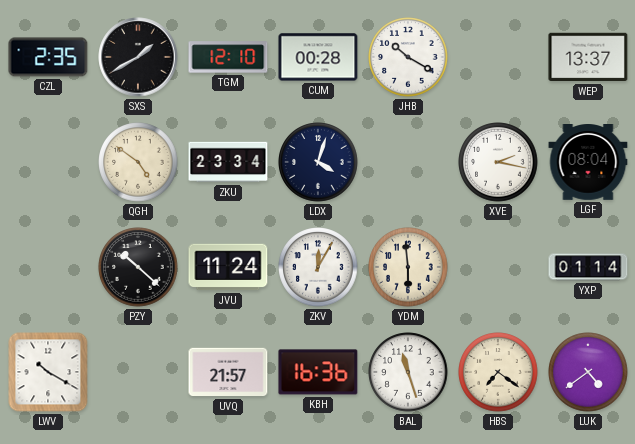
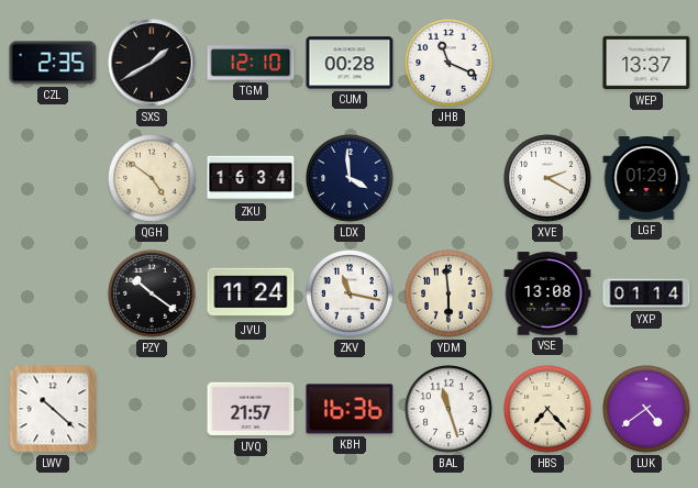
JHB: 10:20 -> 11:19 (448, 63)
ZKU: 23:34 -> 16:34 (251, 178)
LDX: 4:03 -> 3:59 (350, 178)
XVE: 2:17 -> 2:20 (547, 178)
LGF: 08:04 -> 01:29 (646, 179)
PZY: 10:22 -> 10:21 (152, 293)
ZKV: 12:05 -> 11:17 (350, 293)
VSE: none -> 13:08 (547, 293)
LWV: 10:20 -> 10:22 (53, 409)
HBS: 7:21 -> 7:23 (547, 409)
